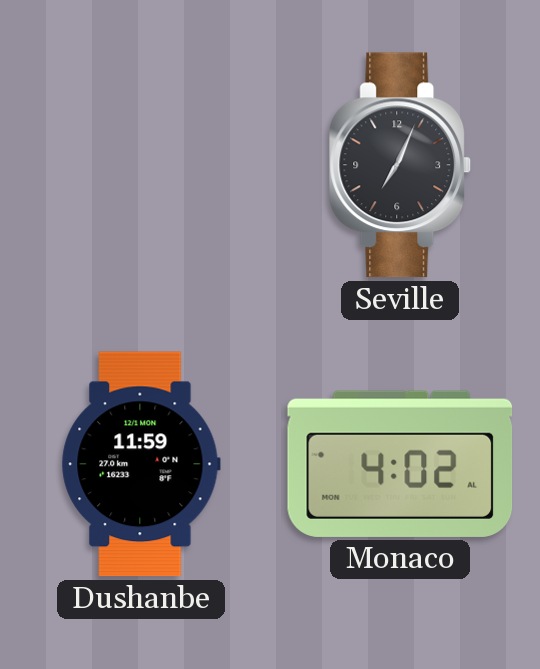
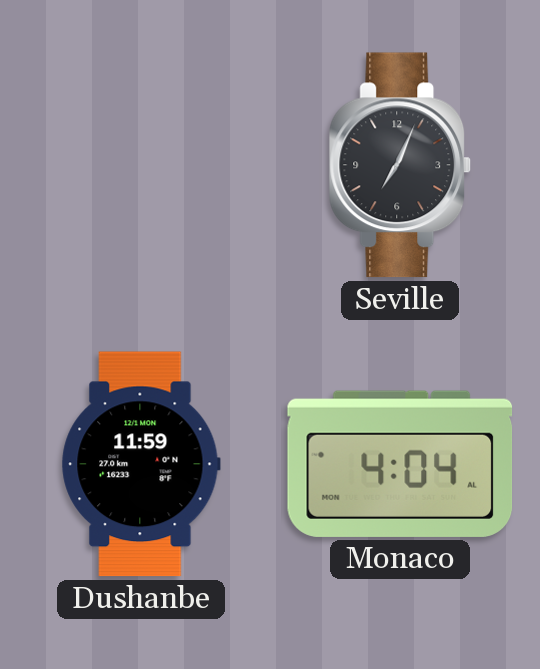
Monaco: 4:02 -> 4:04 (400, 464)
